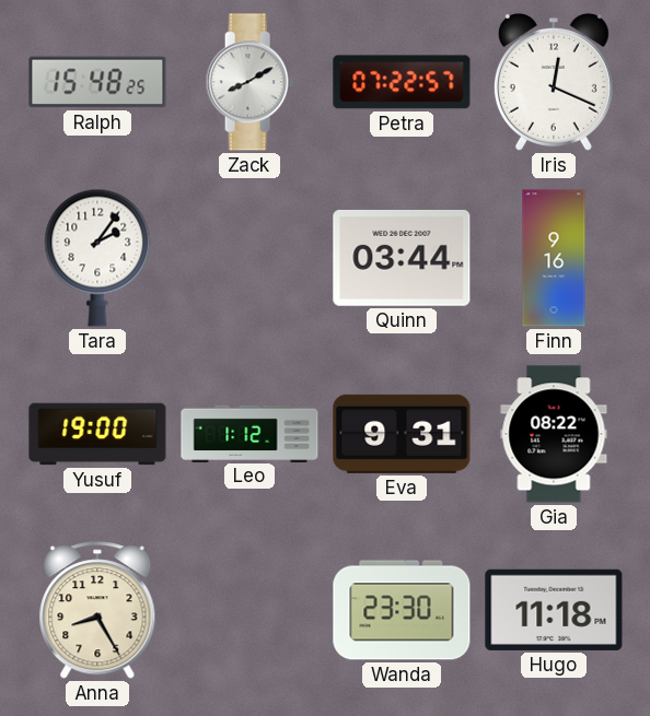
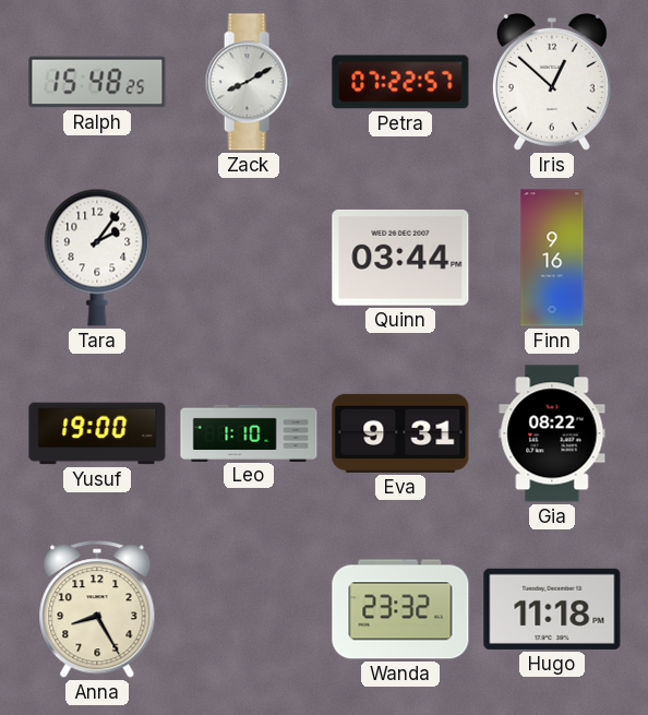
Iris: 12:19 -> 12:52 (552, 82)
Leo: 1:12 -> 1:10 (249, 432)
Wanda: 23:30 -> 23:32 (400, 609)
